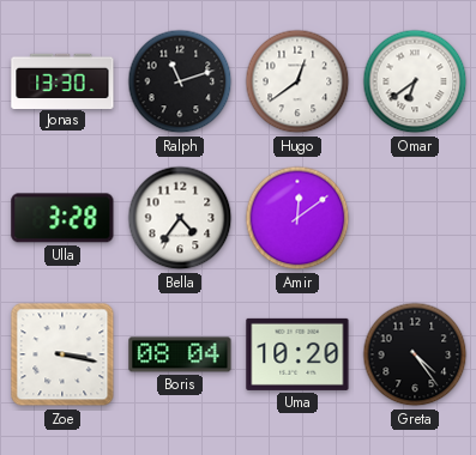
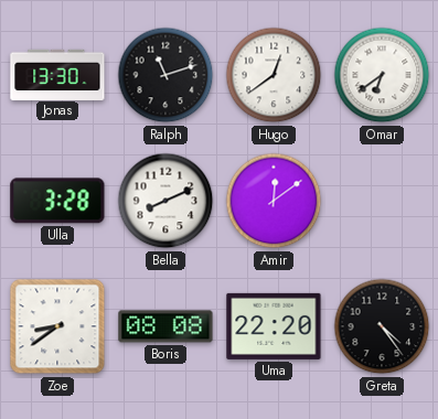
Bella: 4:36 -> 8:11 (165, 201)
Zoe: 3:17 -> 8:39 (57, 326)
Boris: 08:04 -> 08:08 (165, 326)
Uma: 10:20 -> 22:20 (274, 326)
